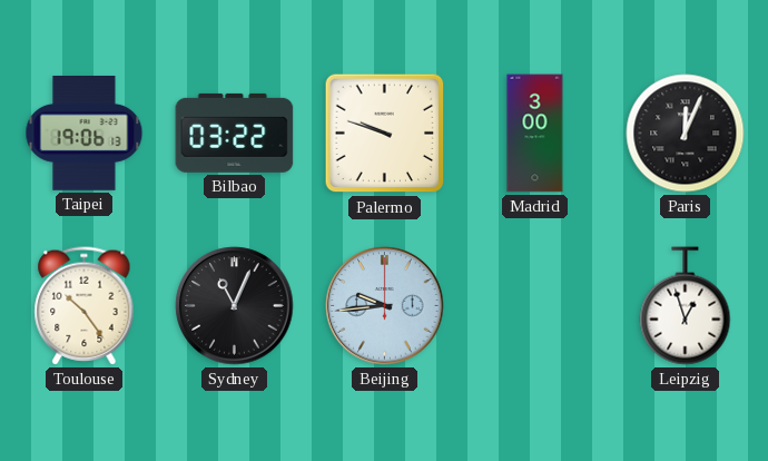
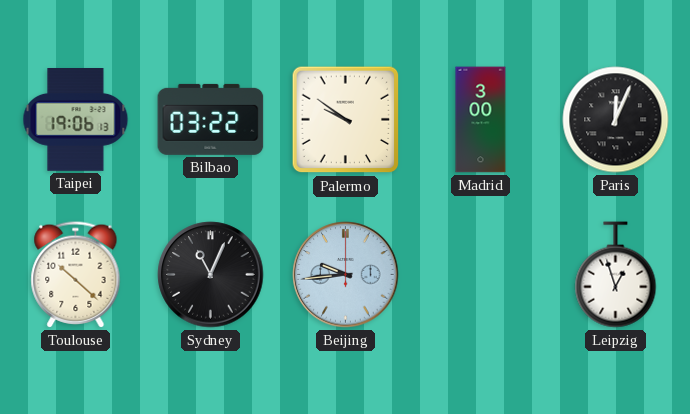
Palermo: 9:48 -> 9:51 (346, 120)
Toulouse: 10:24 -> 10:22 (76, 275)
